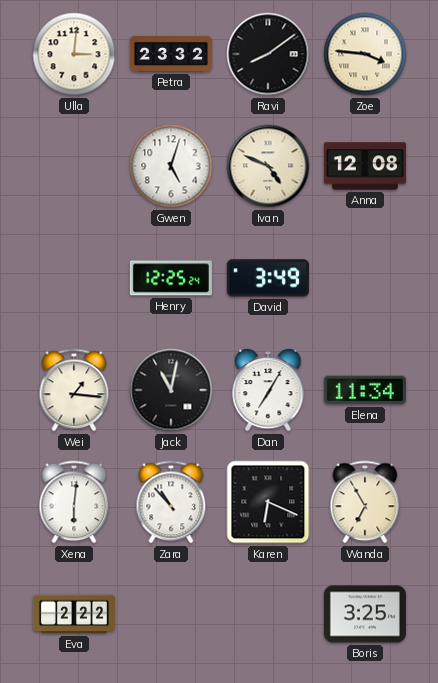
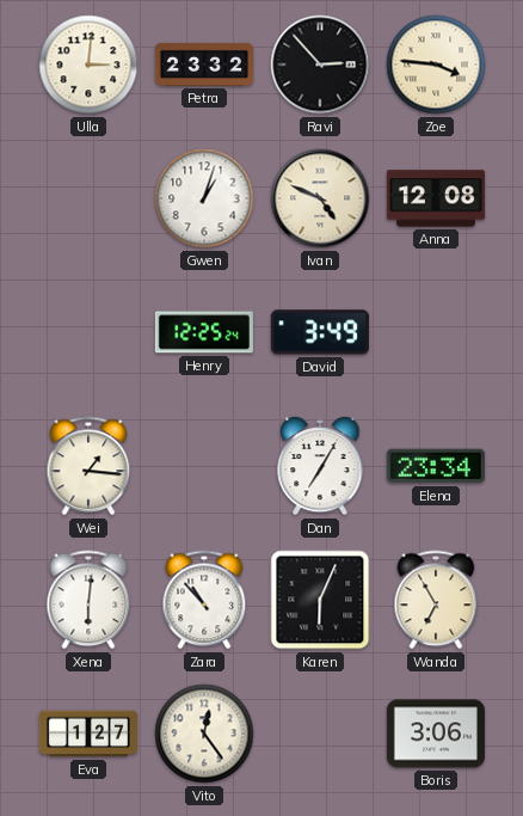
Ravi: 8:09 -> 2:53 (320, 65)
Gwen: 5:03 -> 1:03 (204, 198)
Jack: 11:02 -> none (171, 390)
Elena: 11:34 -> 23:34 (436, 466)
Karen: 6:19 -> 6:04 (320, 600)
Eva: 2:22 -> 1:27 (88, 734)
Vito: none -> 12:24 (204, 734)
Boris: 3:25 -> 3:06 (436, 734)
